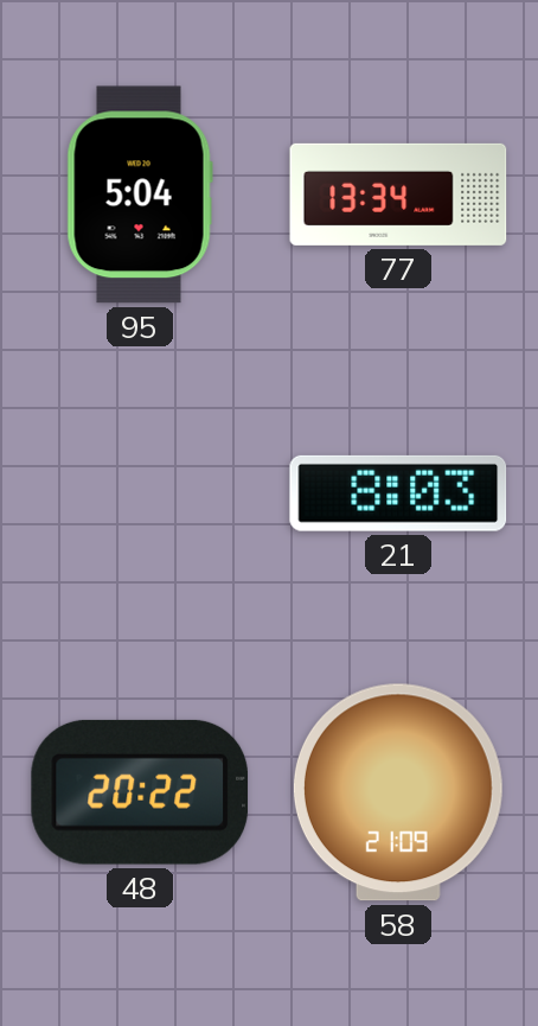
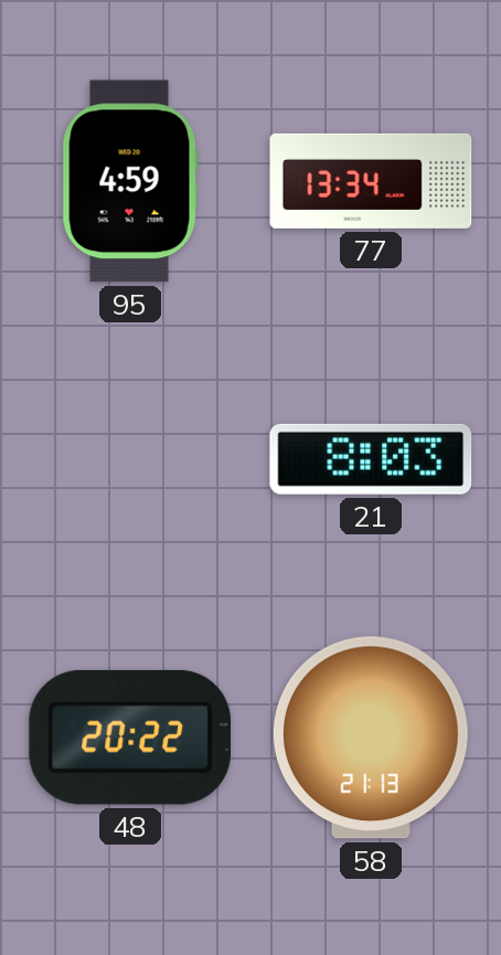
95: 5:04 -> 4:59 (130, 181)
58: 21:09 -> 21:13 (371, 738)
